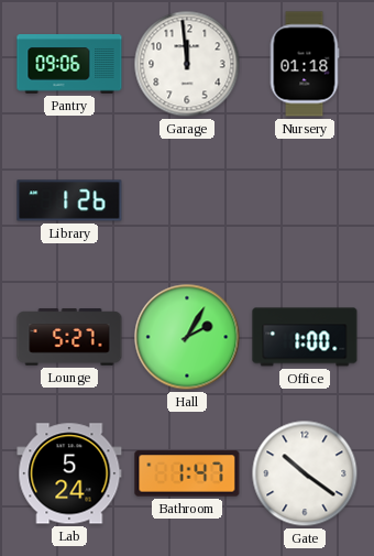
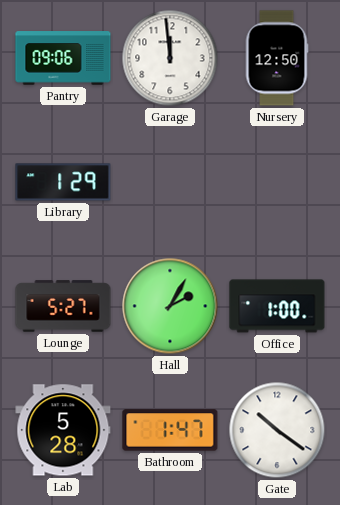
Nursery: 01:18 -> 12:50 (277, 58)
Library: 1:26 -> 1:29 (63, 182)
Lab: 5:24 -> 5:28 (63, 430)
